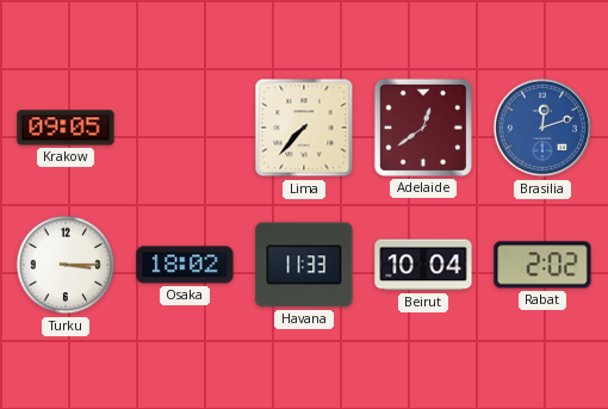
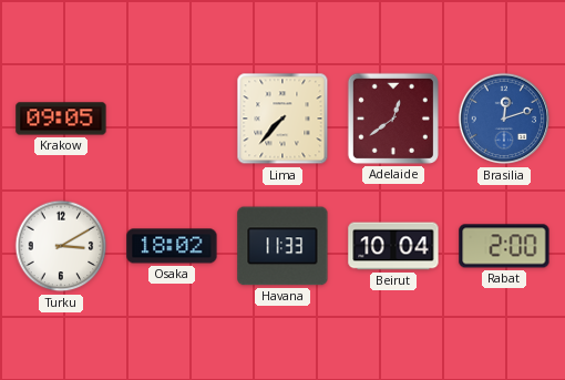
Turku: 3:15 -> 3:10 (61, 246)
Rabat: 2:02 -> 2:00 (504, 246)
